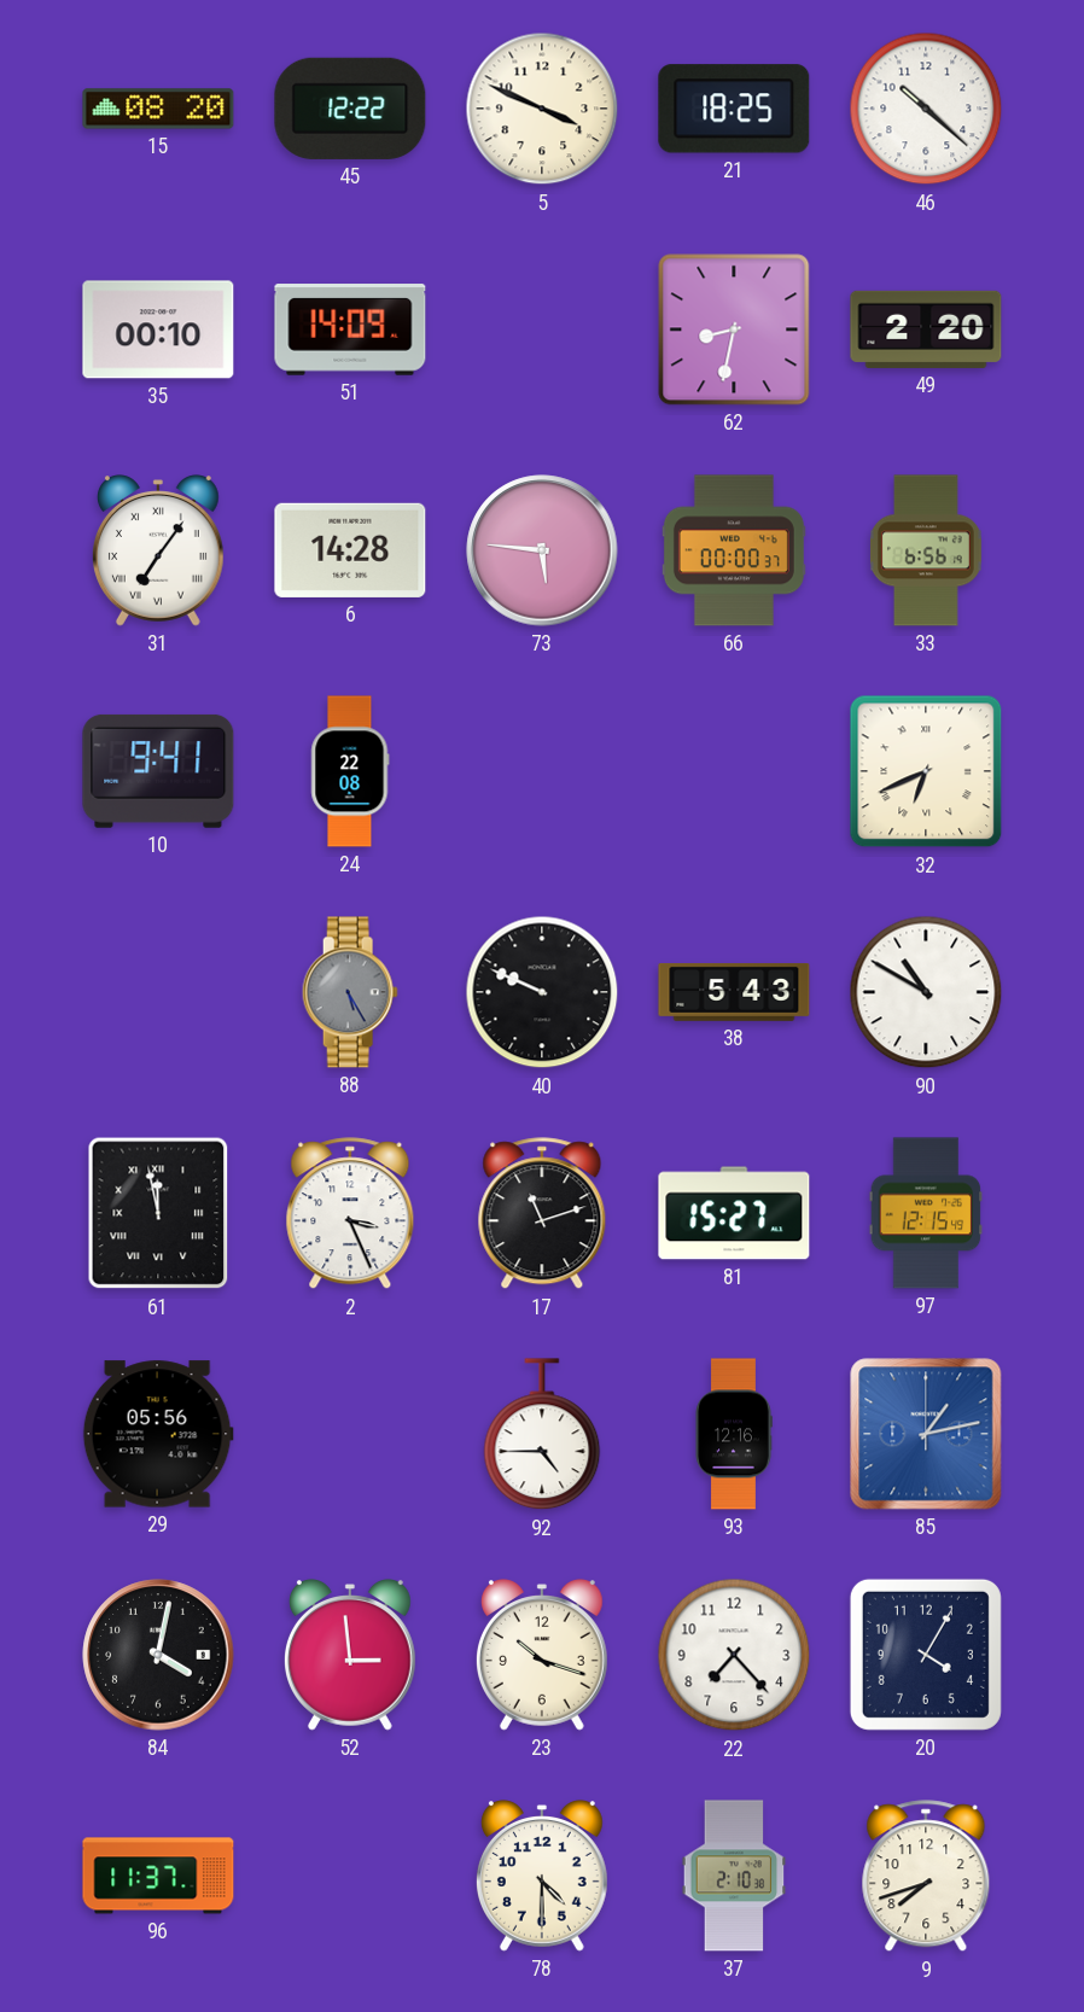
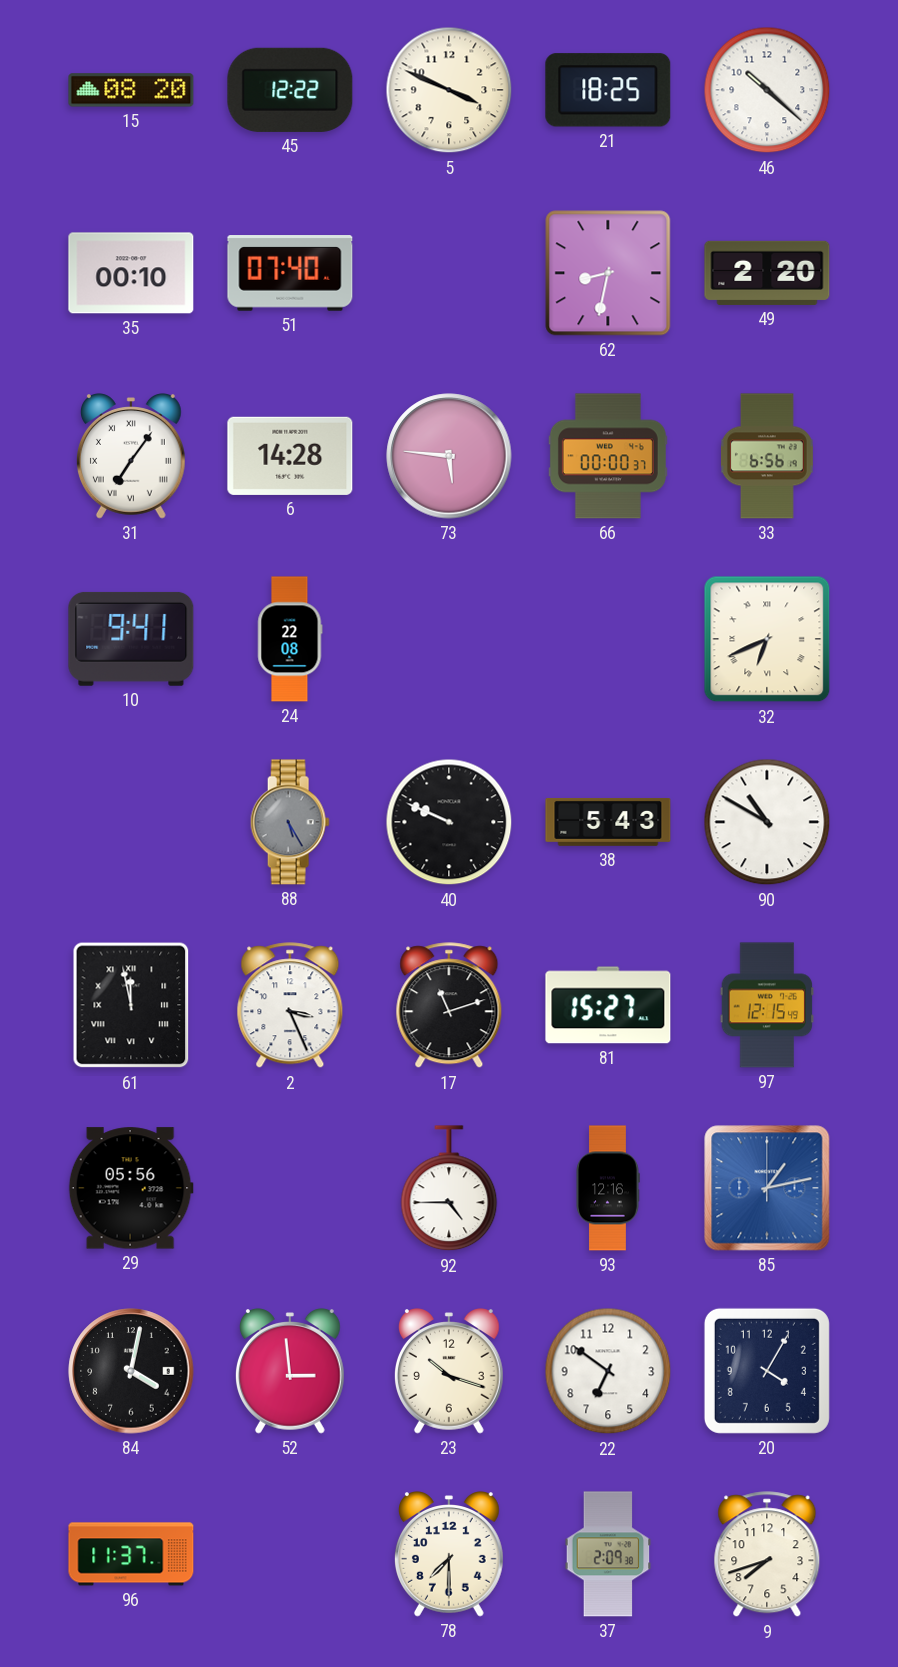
51: 14:09 -> 07:40 (290, 273)
22: 7:23 -> 6:51 (608, 1371)
78: 4:30 -> 7:30 (449, 1554)
37: 2:10 -> 2:09 (608, 1554)
